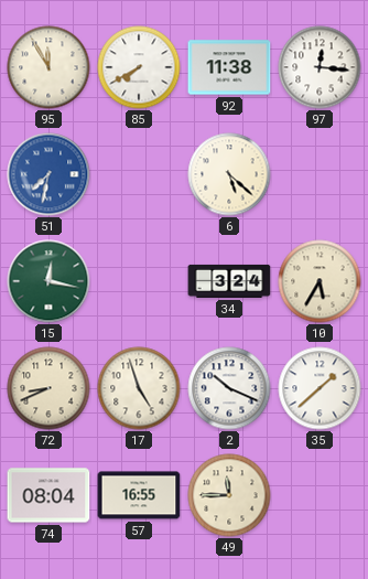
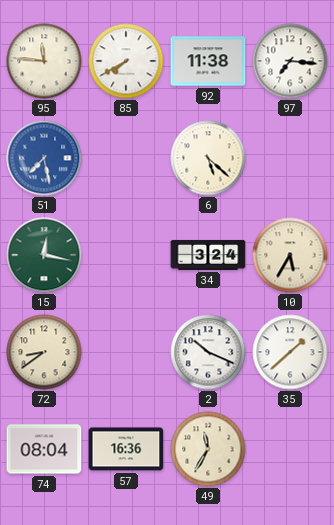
95: 11:55 -> 11:46 (44, 61)
97: 12:16 -> 7:16 (290, 61)
51: 7:32 -> 7:28 (44, 158)
72: 8:41 -> 8:39 (44, 352)
17: 4:57 -> none (139, 388)
57: 16:55 -> 16:36 (126, 449)
49: 11:45 -> 11:35 (208, 449)
